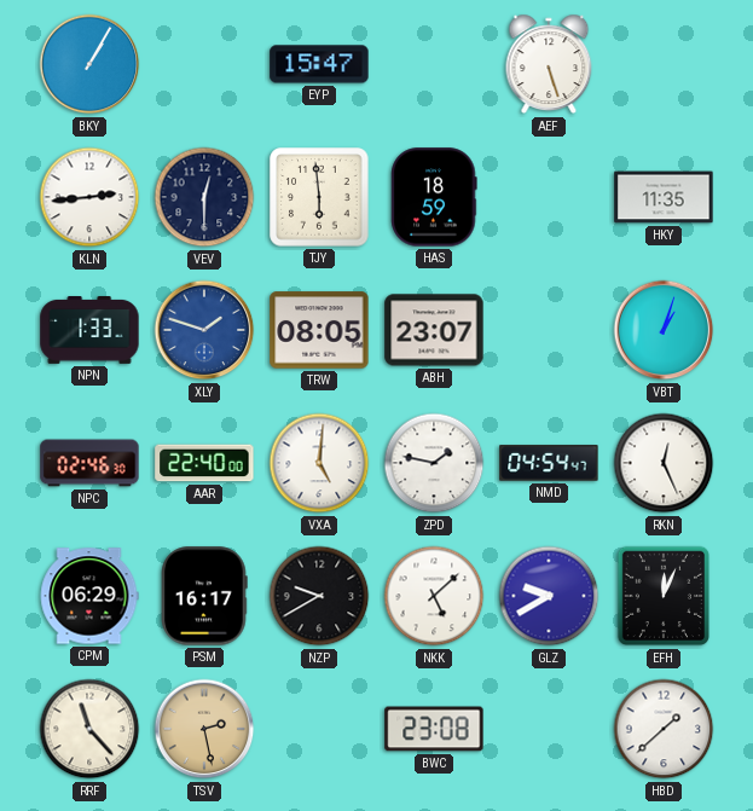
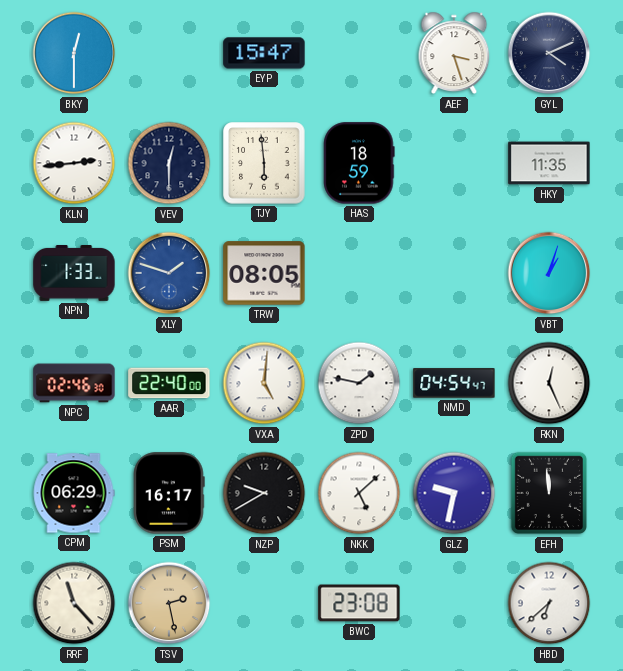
BKY: 1:05 -> 12:30 (74, 53)
AEF: 5:27 -> 3:27 (454, 53)
GYL: none -> 4:11 (549, 53)
ABH: 23:07 -> none (434, 330)
GLZ: 9:40 -> 9:32 (454, 493)
EFH: 12:04 -> 11:59 (549, 493)
HBD: 1:38 -> 6:38 (549, 603)
